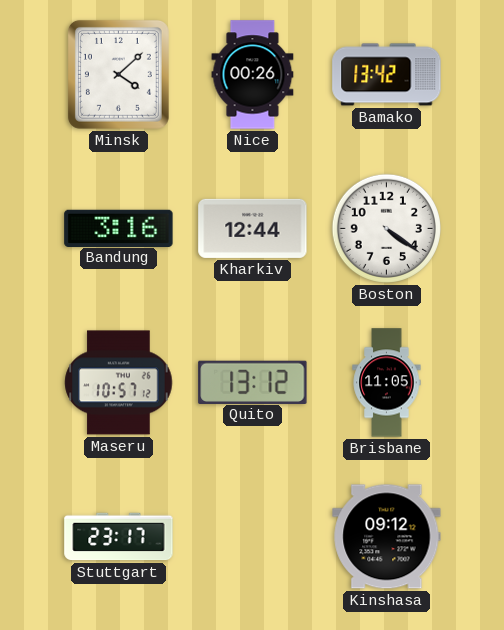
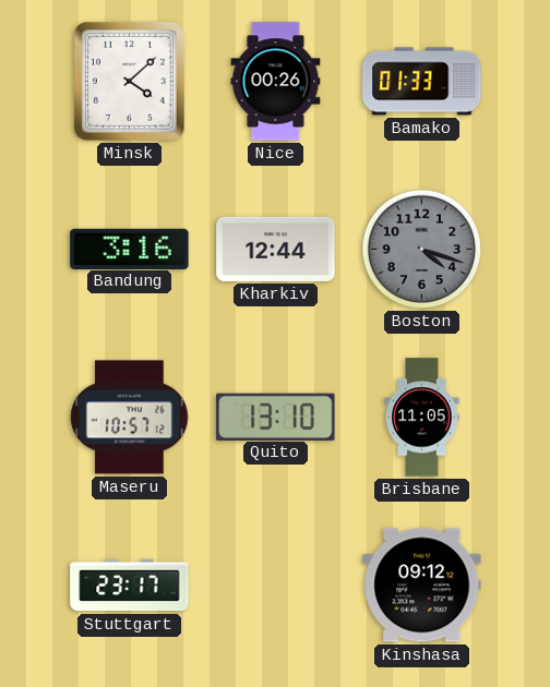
Bamako: 13:42 -> 01:33 (422, 82)
Boston: 4:21 -> 4:18 (421, 249)
Boston dial: white -> grey (421, 249)
Quito: 13:12 -> 13:10 (276, 417)
